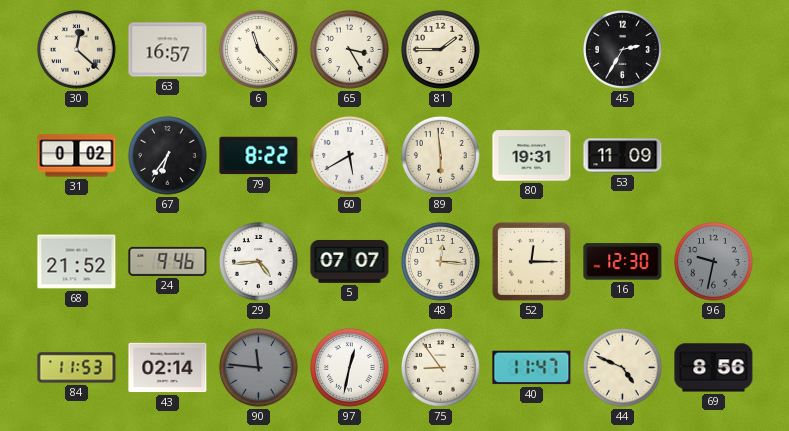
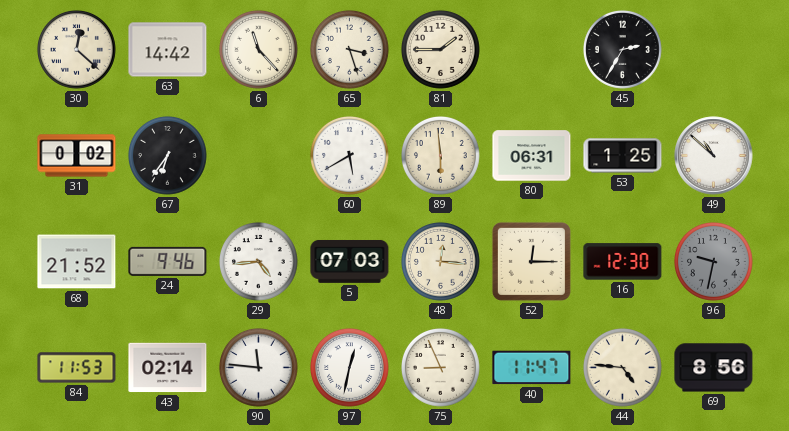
63: 16:57 -> 14:42 (168, 50)
65: 3:25 -> 3:27 (350, 50)
79: 8:22 -> none (259, 156)
80: 19:31 -> 06:31 (532, 156)
53: 11:09 -> 1:25 (623, 156)
49: none -> 10:52 (714, 156)
5: 07:07 -> 07:03 (350, 262)
90 dial: grey -> white (259, 368)
75: 8:54 -> 8:56 (441, 368)
44: 4:49 -> 4:46 (623, 368)
